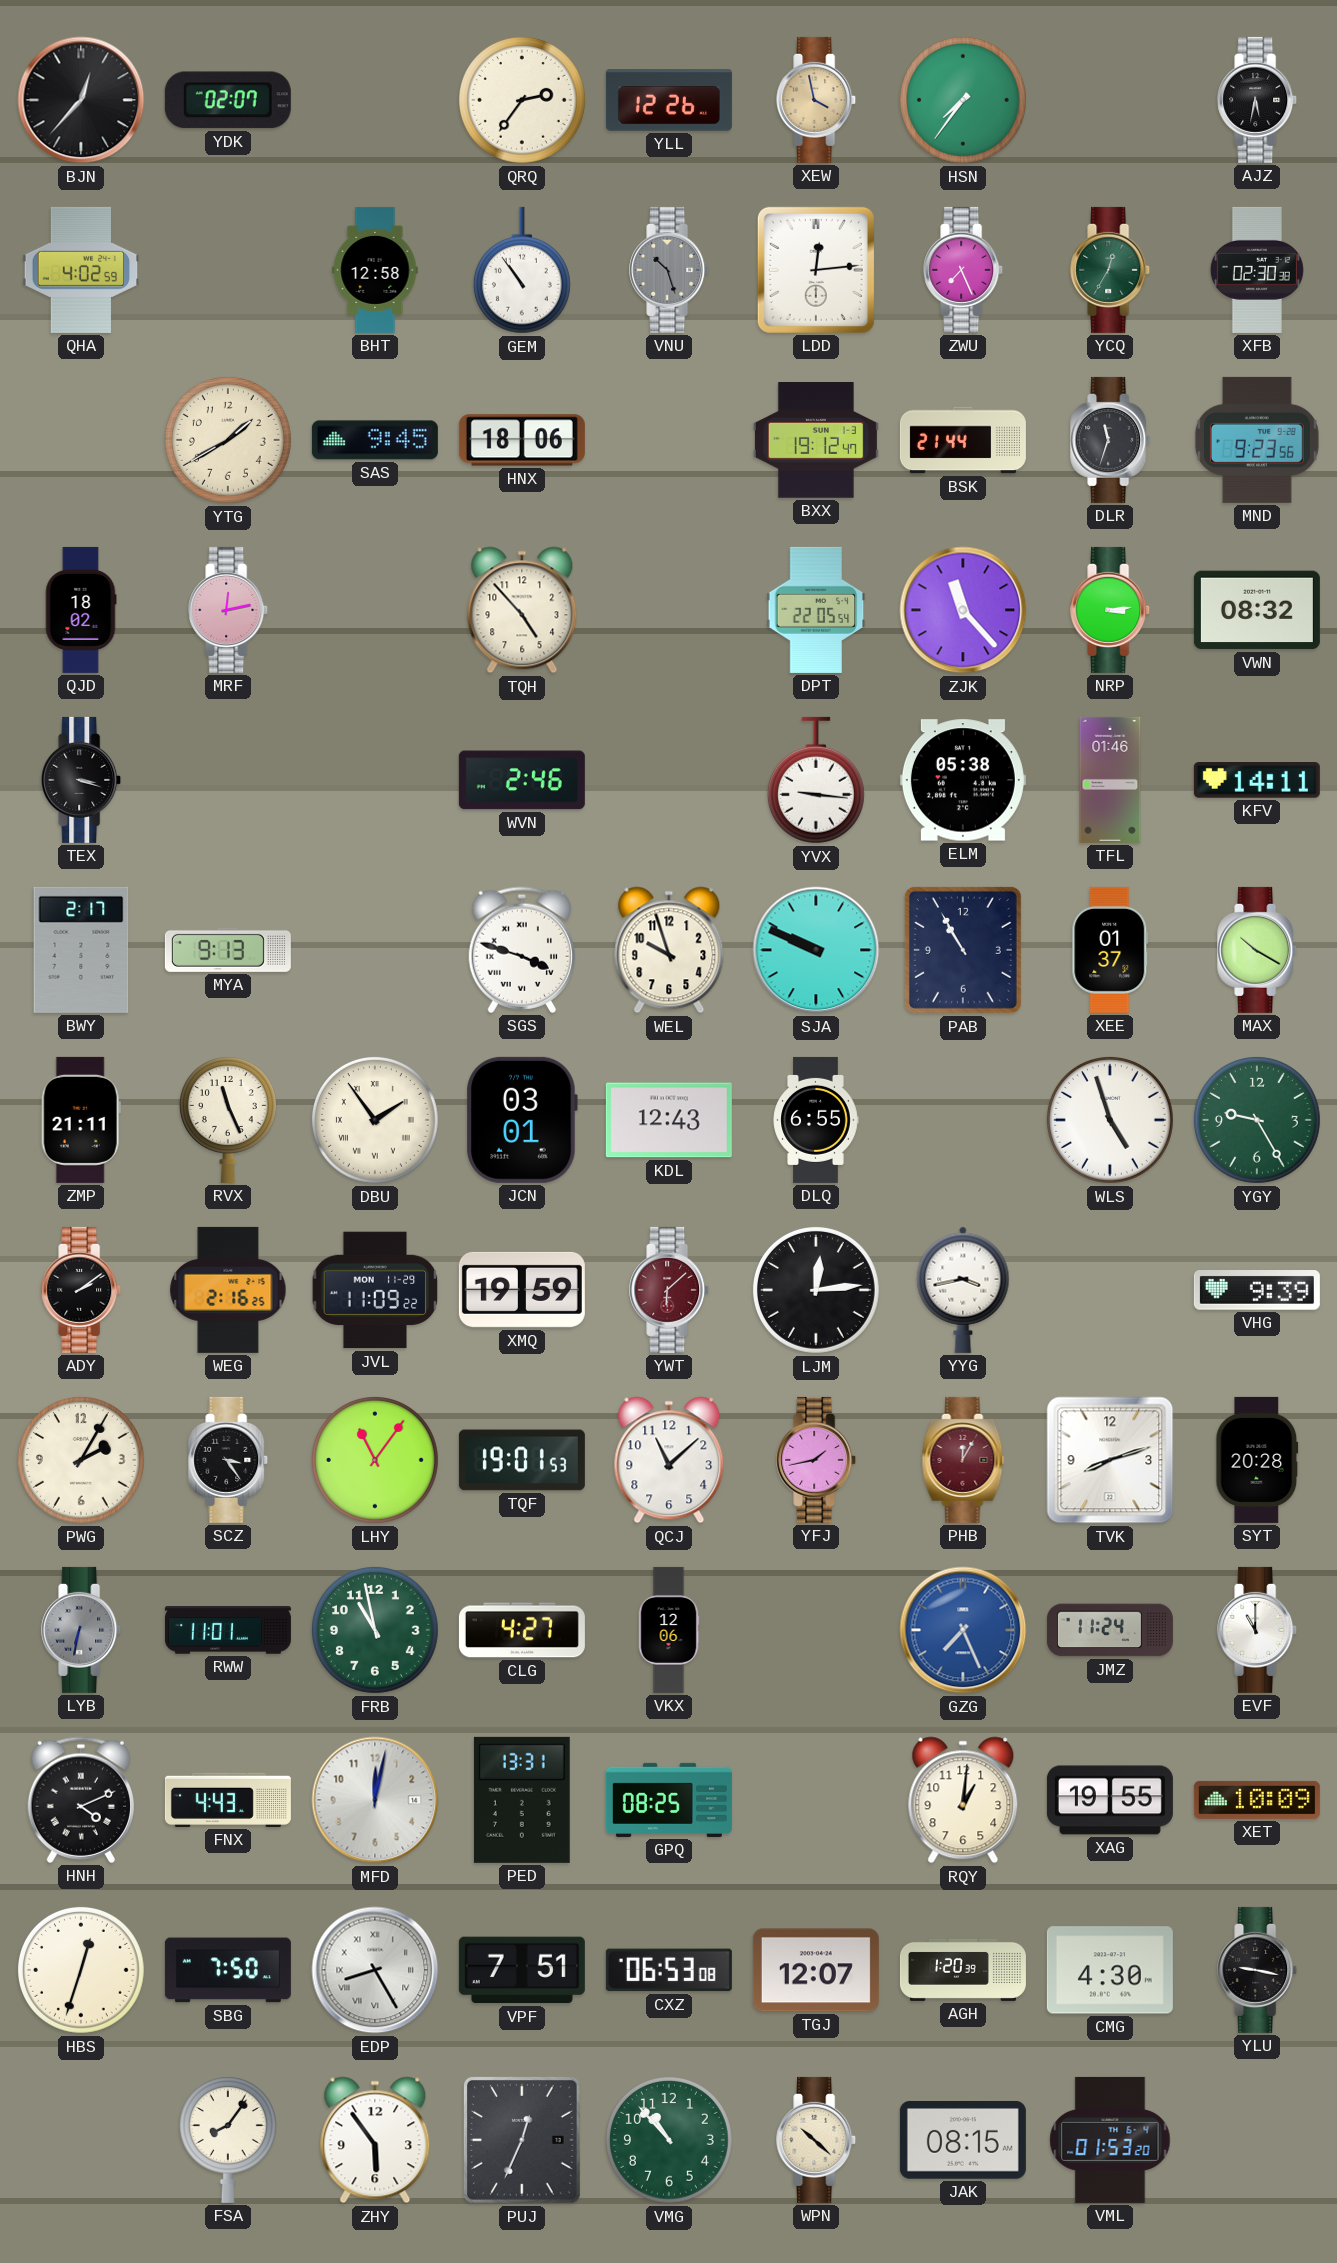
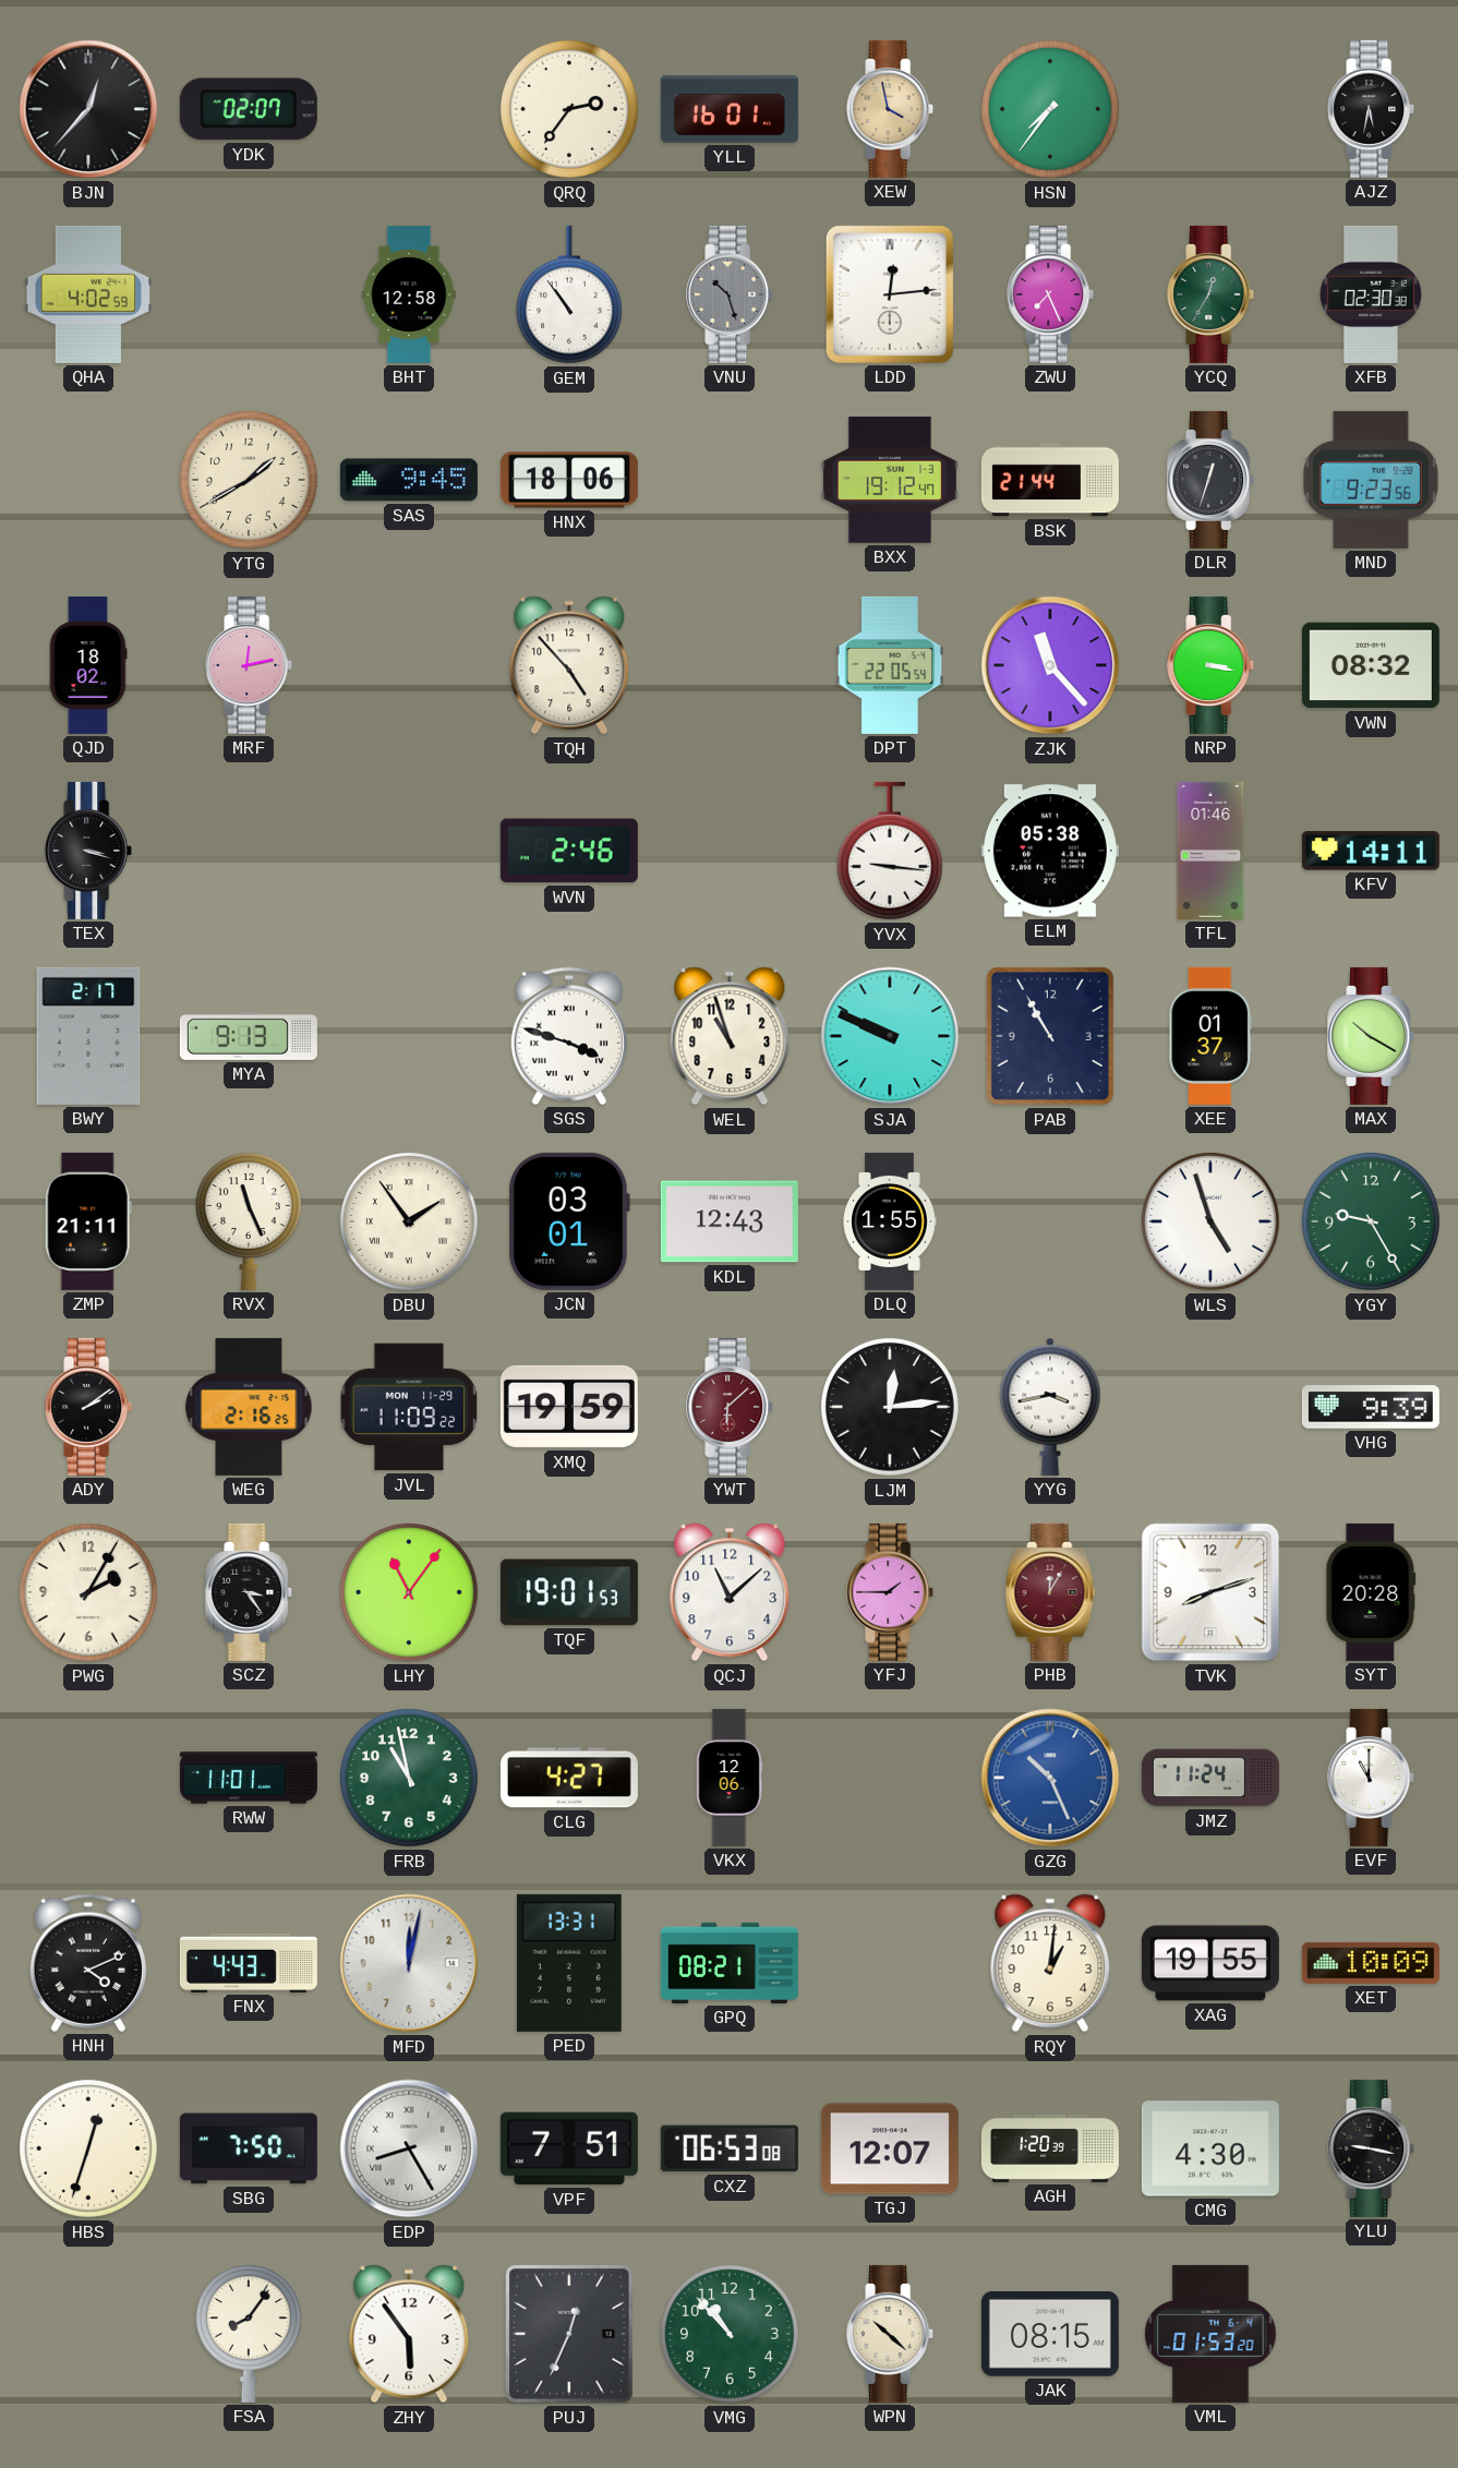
YLL: 12:26 -> 16:01 (730, 109)
DLR: 11:33 -> 12:33 (1212, 480)
NRP: 3:14 -> 3:17 (1212, 665)
WEL: 9:57 -> 10:57 (730, 1036)
DLQ: 6:55 -> 1:55 (890, 1221)
YFJ: 1:43 -> 1:45 (891, 1592)
LYB: 6:32 -> none (82, 1630)
GZG: 7:26 -> 10:26 (1050, 1778)
GPQ: 08:25 -> 08:21 (730, 1963)
